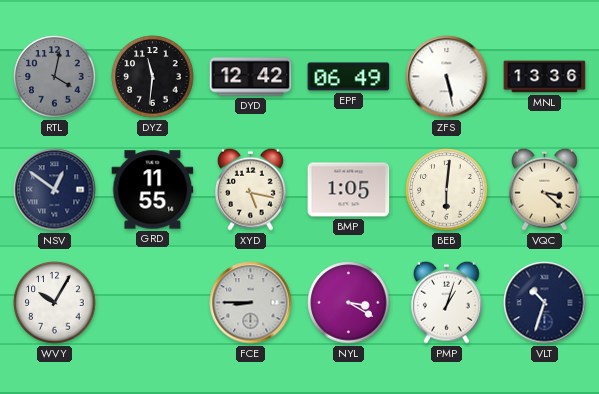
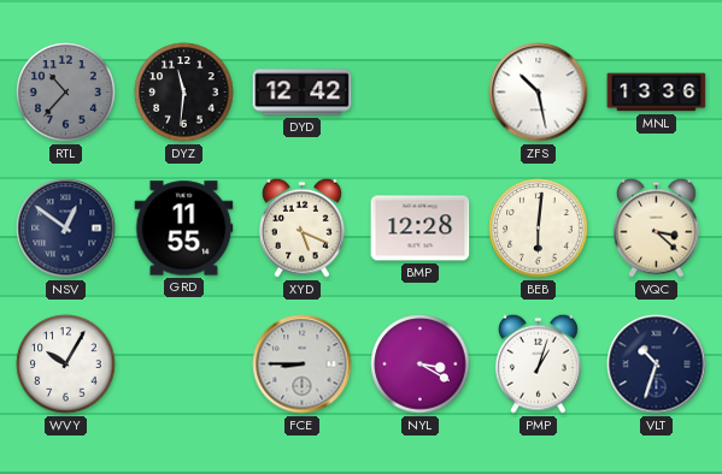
RTL: 4:02 -> 10:37 (66, 93)
EPF: 06:49 -> none (349, 77)
ZFS: 5:28 -> 10:28 (539, 93)
XYD: 5:17 -> 5:19 (301, 227)
BMP: 1:05 -> 12:28 (421, 229)
